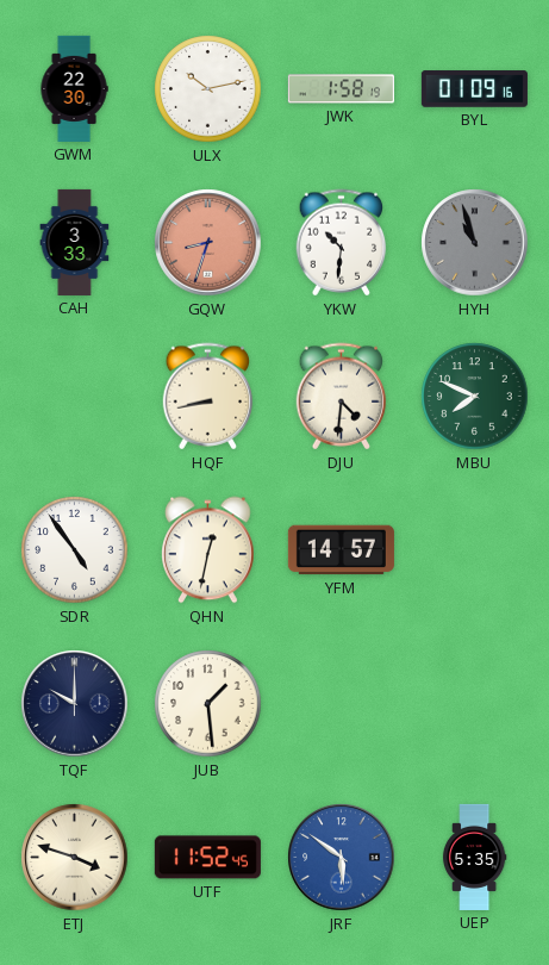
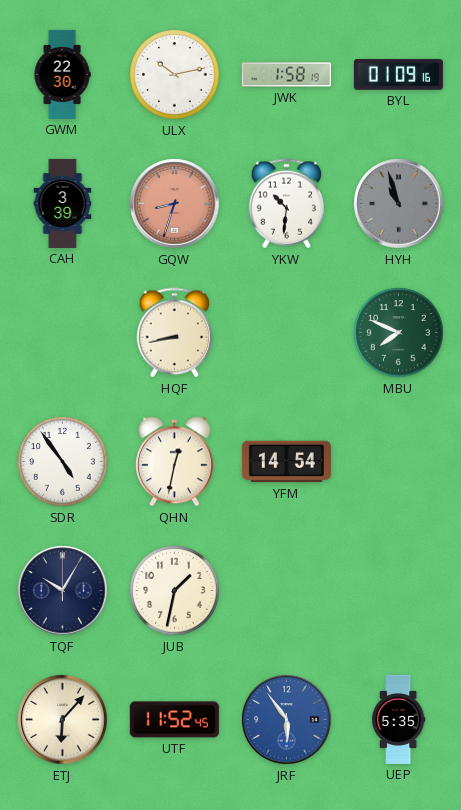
CAH: 3:33 -> 3:39 (63, 203)
DJU: 4:31 -> none (342, 397)
YFM: 14:57 -> 14:54 (286, 462)
TQF: 10:00 -> 10:05 (63, 591)
JUB: 1:29 -> 1:32 (175, 591)
ETJ: 3:48 -> 6:07 (63, 720)
JRF: 5:51 -> 5:54 (287, 720)
